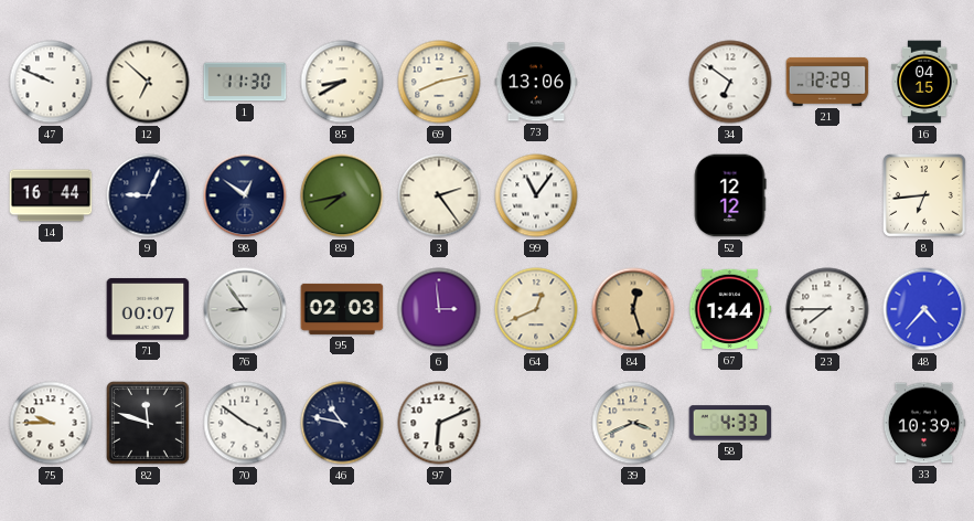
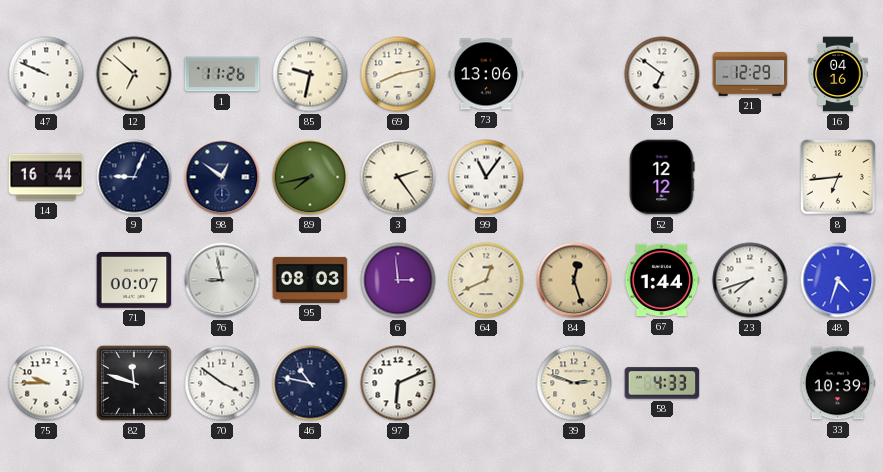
1: 11:30 -> 11:26 (222, 74)
85: 8:40 -> 9:32 (310, 74)
16: 04:15 -> 04:16 (838, 74)
76: 8:54 -> 8:58 (222, 280)
95: 02:03 -> 08:03 (310, 280)
23: 7:45 -> 7:42 (750, 280)
48: 4:37 -> 4:33 (838, 280)
39: 3:41 -> 2:48 (574, 383)
